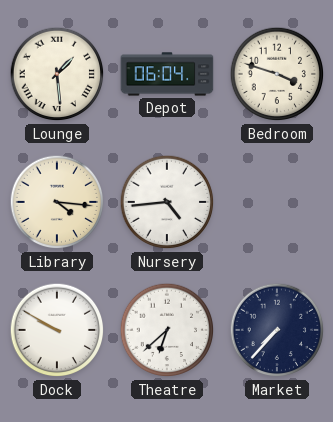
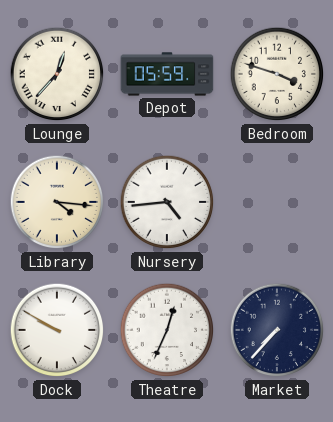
Lounge: 1:29 -> 12:37 (57, 74)
Depot: 06:04 -> 05:59 (167, 74)
Theatre: 6:38 -> 12:34 (167, 330)
